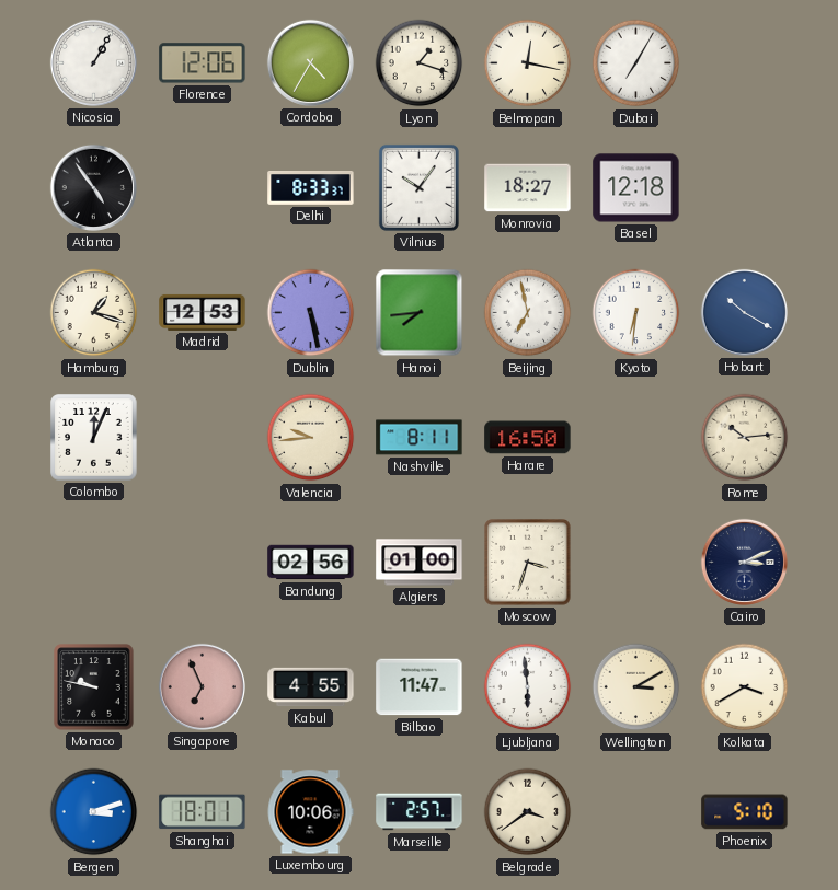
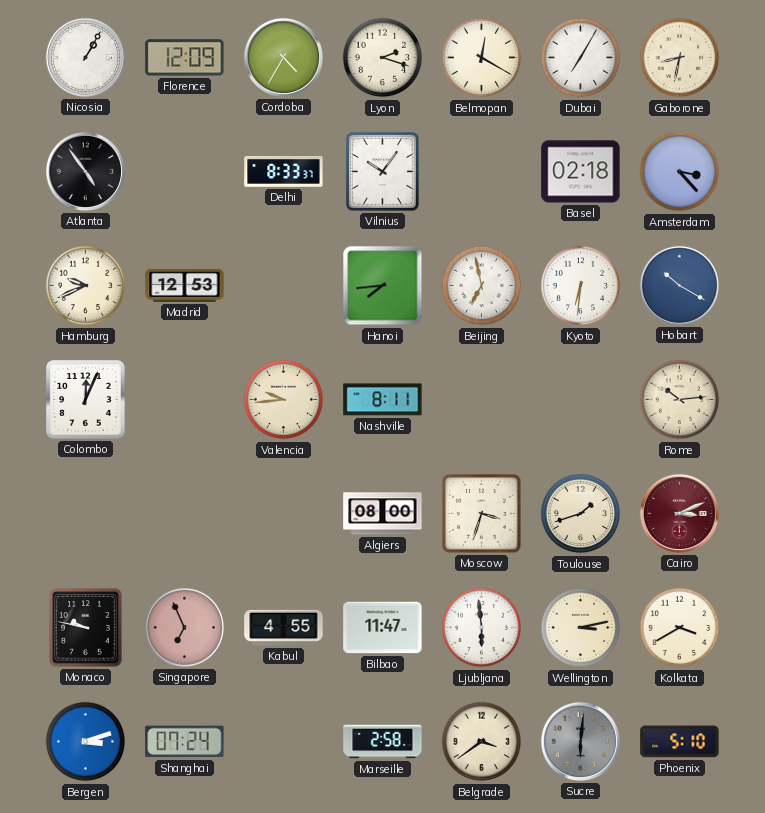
Florence: 12:06 -> 12:09 (185, 58)
Lyon: 1:18 -> 2:18 (383, 58)
Belmopan: 12:17 -> 12:20 (482, 58)
Gaborone: none -> 8:32 (680, 58)
Monrovia: 18:27 -> none (528, 188)
Basel: 12:18 -> 02:18 (581, 172)
Amsterdam: none -> 3:23 (680, 172)
Hamburg: 1:18 -> 9:41 (86, 286)
Dublin: 5:28 -> none (311, 313)
Harare: 16:50 -> none (528, 438)
Bandung: 02:56 -> none (311, 563)
Algiers: 01:00 -> 08:00 (383, 514)
Toulouse: none -> 1:42 (581, 514)
Cairo dial: navy -> burgundy (679, 513)
Wellington: 3:10 -> 3:13 (581, 628)
Shanghai: 18:01 -> 07:24 (185, 742)
Luxembourg: 10:06 -> none (310, 812)
Marseille: 2:57 -> 2:58 (383, 742)
Sucre: none -> 6:01 (580, 741)
